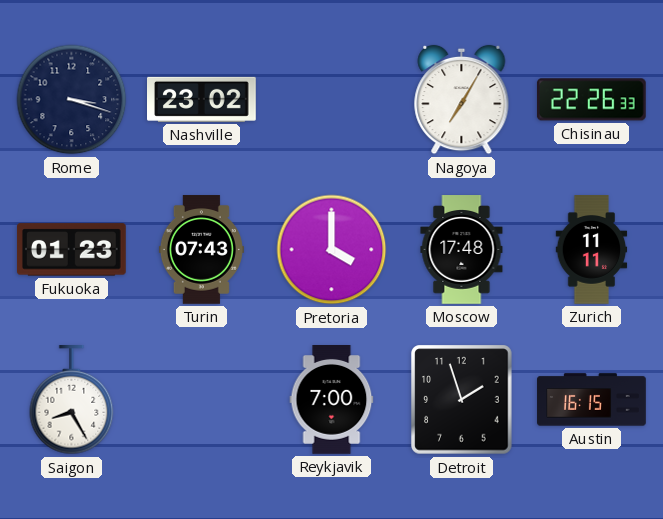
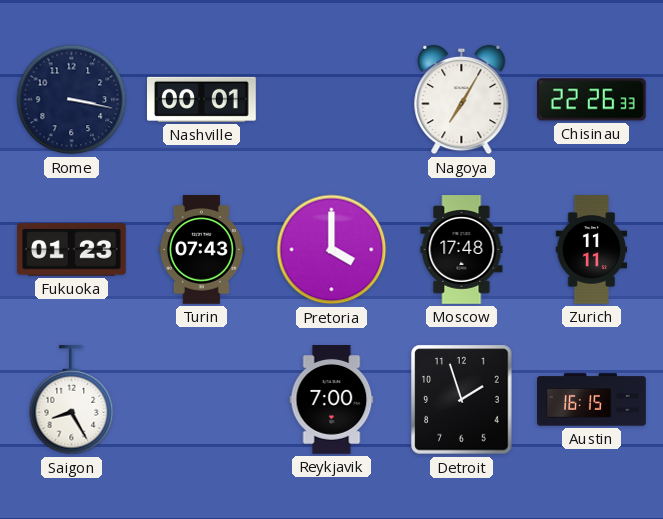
Rome: 3:18 -> 3:17 (72, 100)
Nashville: 23:02 -> 00:01 (202, 99)
